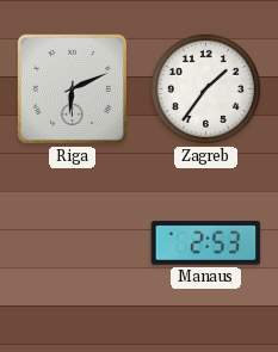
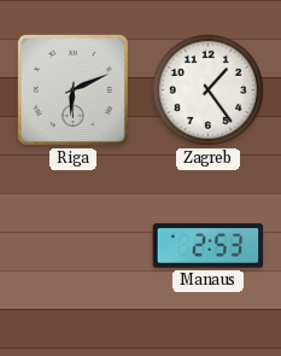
Zagreb: 1:36 -> 1:24 (207, 89)
